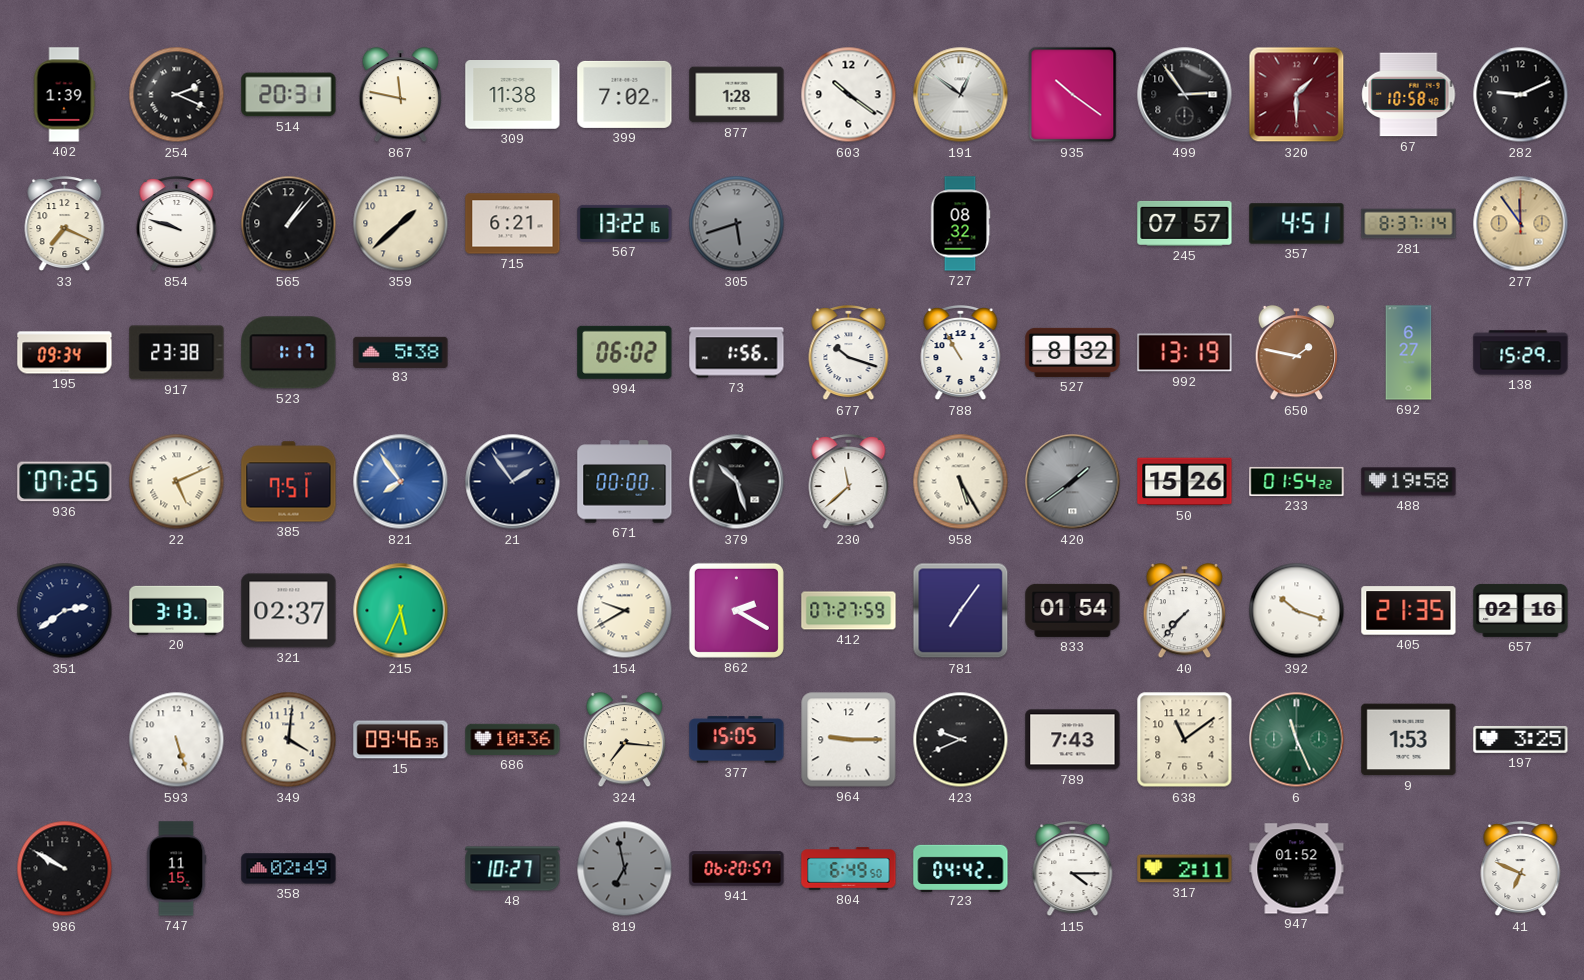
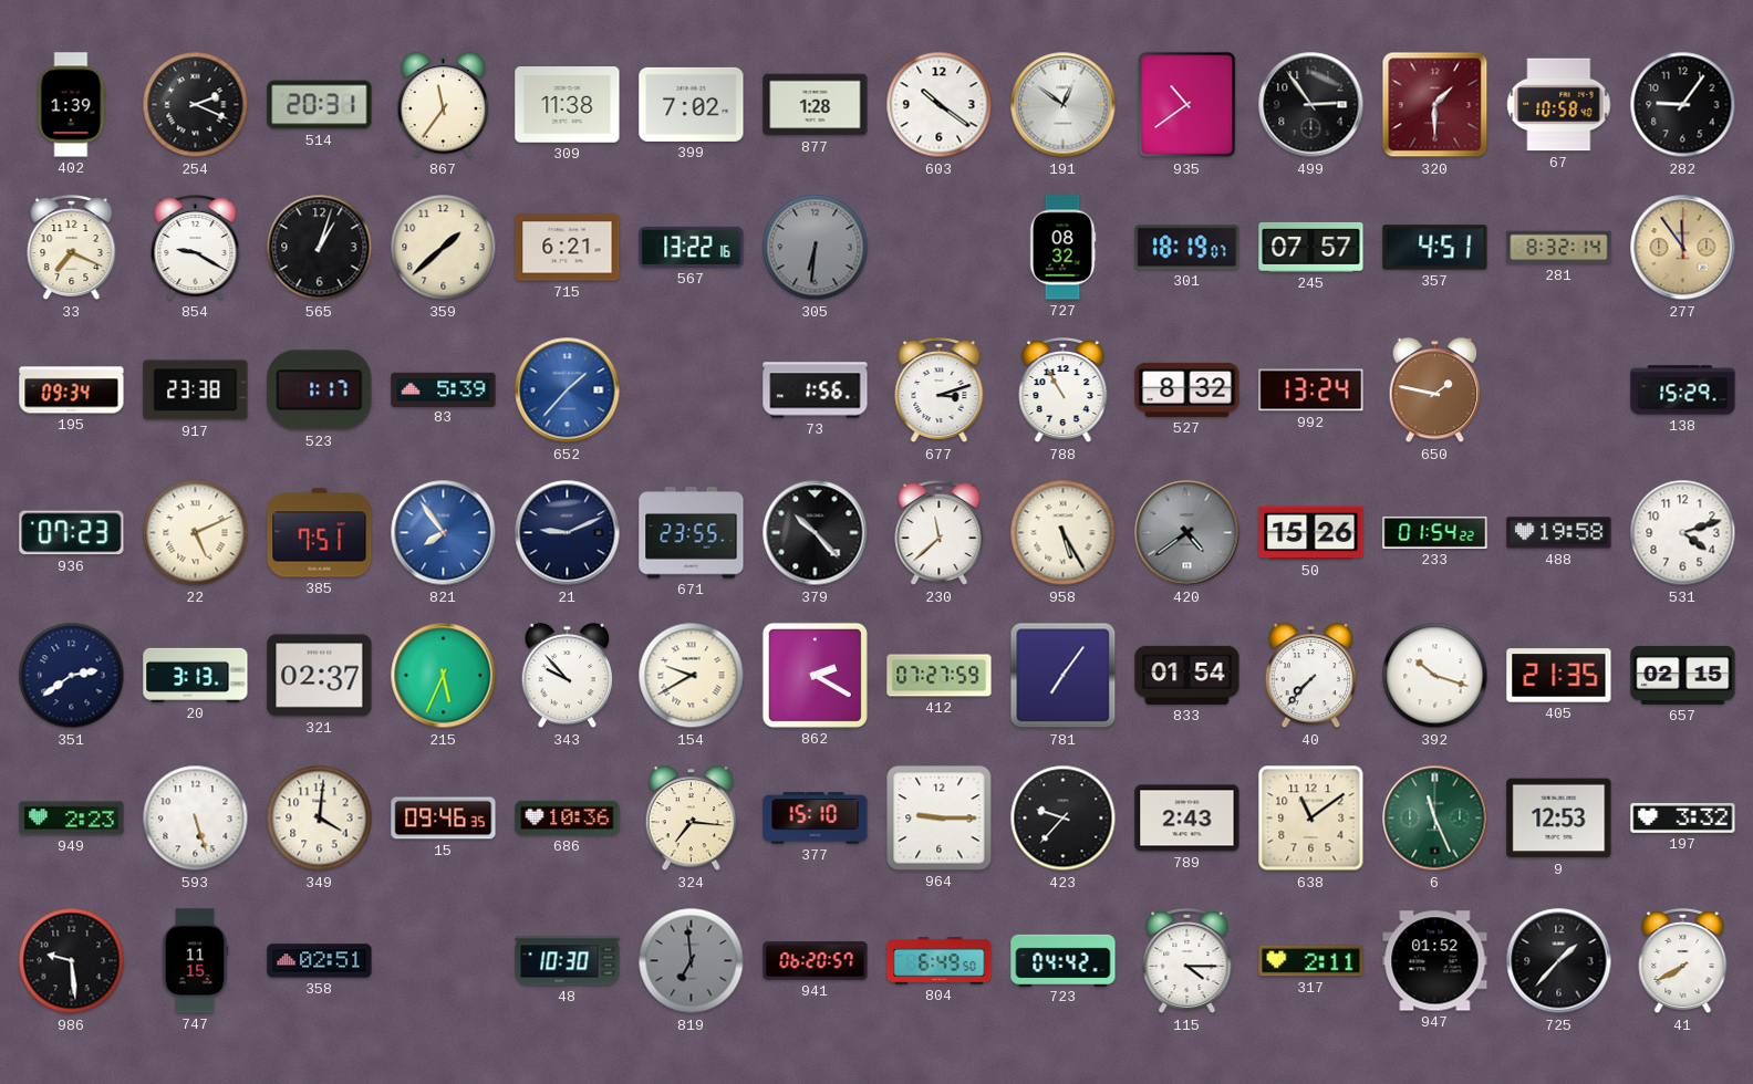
867: 11:47 -> 11:36 (444, 105)
935: 10:21 -> 10:39 (1187, 105)
282: 9:11 -> 9:06 (1683, 105)
854: 9:48 -> 9:20 (196, 249)
565: 1:07 -> 1:03 (320, 248)
305: 5:42 -> 6:31 (816, 248)
301: none -> 18:19 (1187, 248)
281: 8:37 -> 8:32 (1559, 248)
83: 5:38 -> 5:39 (444, 389)
652: none -> 1:37 (568, 390)
994: 06:02 -> none (625, 352)
677: 10:18 -> 3:12 (940, 392)
992: 13:19 -> 13:24 (1311, 390)
692: 6:27 -> none (1409, 353)
936: 07:25 -> 07:23 (72, 533)
21: 1:54 -> 9:11 (568, 533)
671: 00:00 -> 23:55 (692, 533)
379: 10:27 -> 10:23 (816, 533)
420: 1:39 -> 4:39 (1187, 533)
531: none -> 4:12 (1683, 533)
343: none -> 9:53 (568, 676)
657: 02:16 -> 02:15 (1683, 675)
949: none -> 2:23 (72, 819)
377: 15:05 -> 15:10 (816, 819)
423: 9:41 -> 9:37 (1064, 819)
789: 7:43 -> 2:43 (1187, 819)
9: 1:53 -> 12:53 (1559, 819)
197: 3:25 -> 3:32 (1683, 817)
986: 9:50 -> 9:29 (72, 961)
358: 02:49 -> 02:51 (320, 961)
48: 10:27 -> 10:30 (568, 961)
819: 6:58 -> 6:59 (692, 961)
725: none -> 1:37 (1559, 961)
41: 6:49 -> 7:40 (1683, 962)
